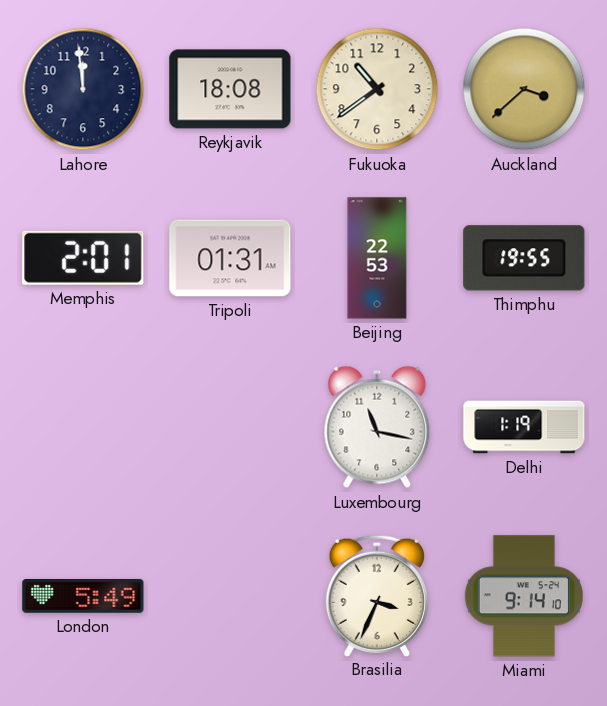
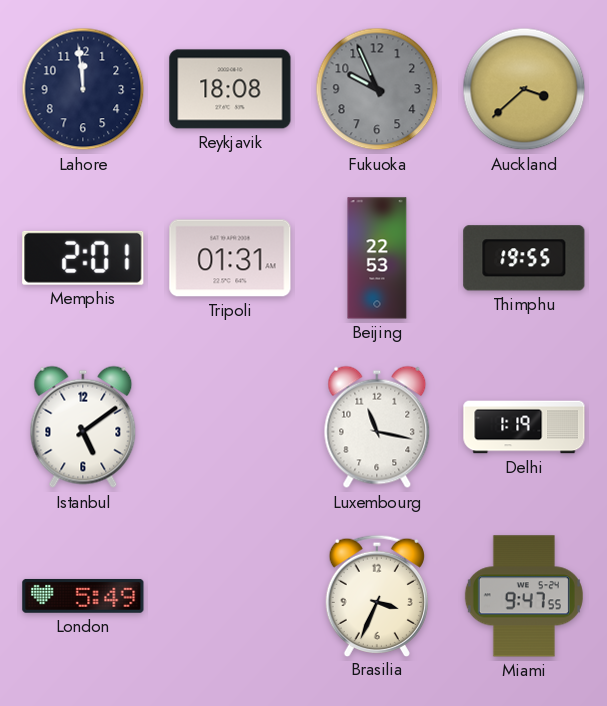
Fukuoka: 10:39 -> 9:56 (377, 89)
Fukuoka dial: cream -> grey (377, 89)
Istanbul: none -> 5:09 (83, 427)
Miami: 9:14 -> 9:47 (524, 596)
